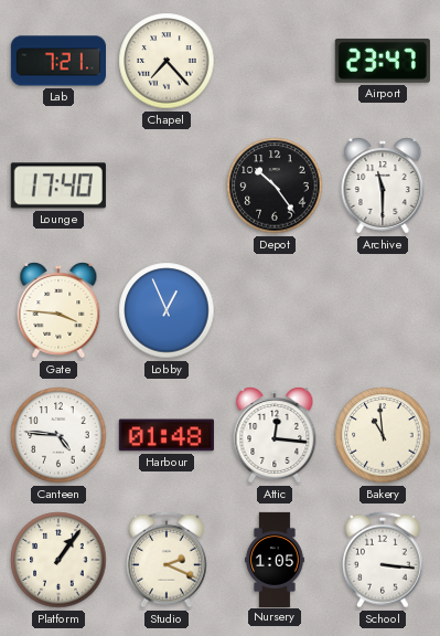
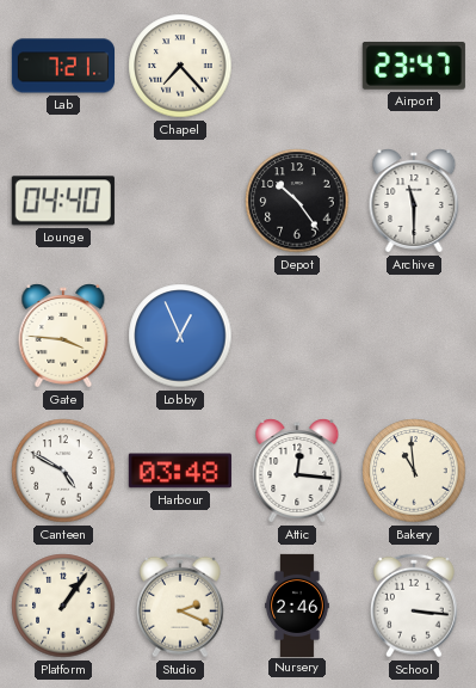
Lounge: 17:40 -> 04:40 (63, 201)
Canteen: 4:46 -> 4:50 (63, 471)
Harbour: 01:48 -> 03:48 (180, 471)
Nursery: 1:05 -> 2:46 (298, 604)
